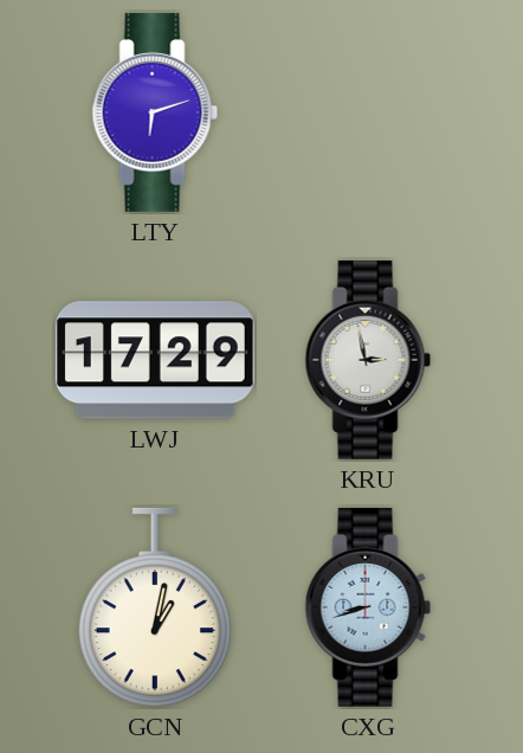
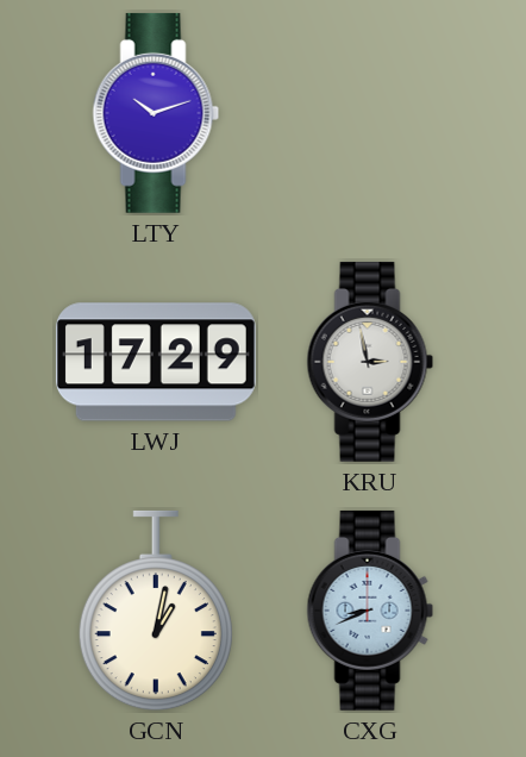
LTY: 6:12 -> 10:12 (156, 113)
CXG: 8:42 -> 8:41 (370, 611)
